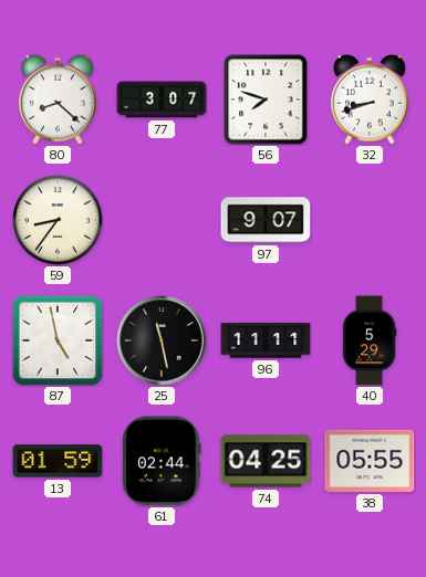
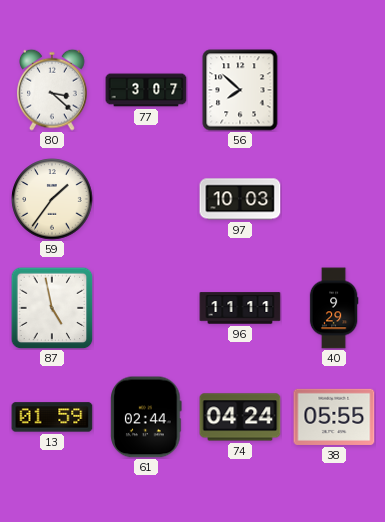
80: 8:22 -> 3:22 (53, 90)
56: 7:48 -> 7:52 (240, 90)
32: 8:42 -> none (371, 99)
59: 8:36 -> 1:36 (52, 199)
97: 9:07 -> 10:03 (240, 199)
25: 11:28 -> none (162, 340)
40: 5:29 -> 9:29 (334, 308)
74: 04:25 -> 04:24 (240, 417)
